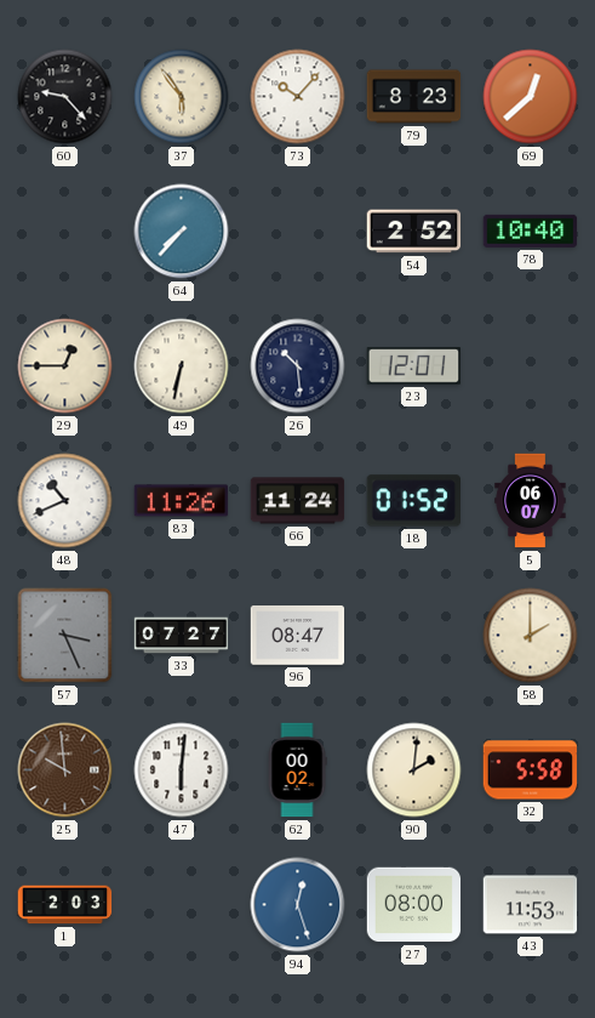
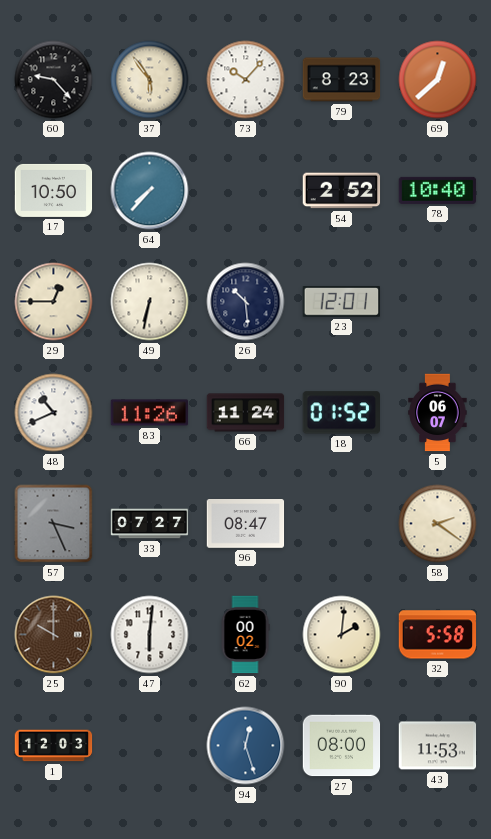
17: none -> 10:50 (54, 190)
58: 2:00 -> 2:21 (438, 524)
25: 9:59 -> 10:00 (54, 635)
1: 2:03 -> 12:03 (54, 746)
